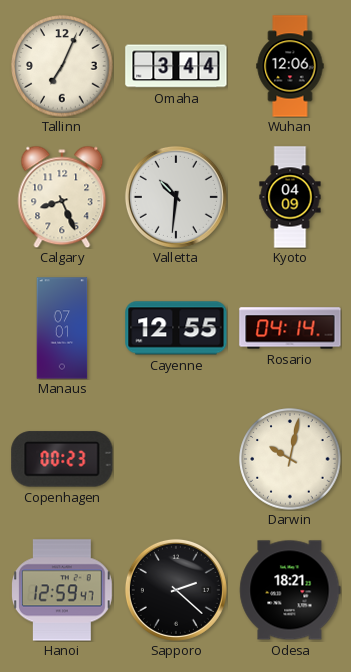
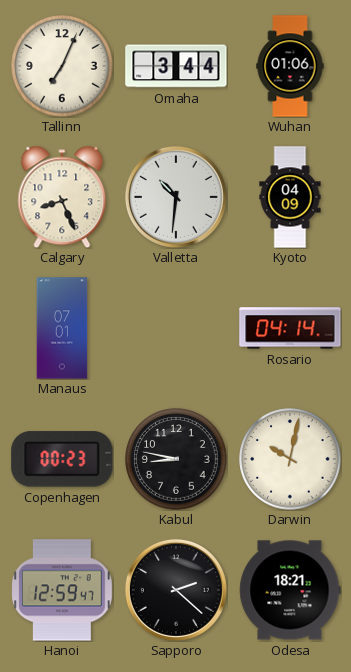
Wuhan: 12:06 -> 01:06 (290, 66)
Cayenne: 12:55 -> none (176, 328)
Kabul: none -> 8:47 (176, 459)
